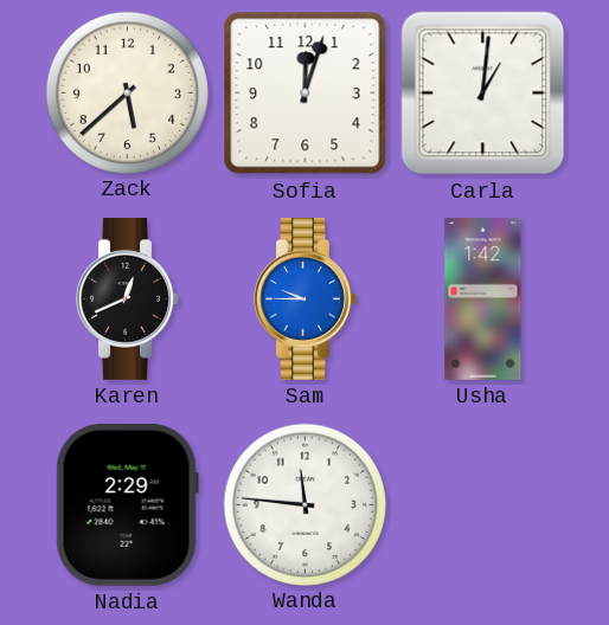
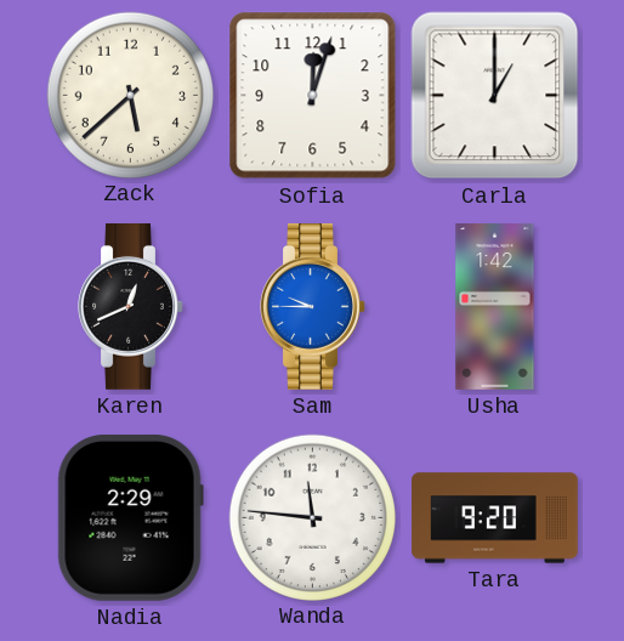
Carla: 1:01 -> 1:00 (495, 96)
Tara: none -> 9:20 (495, 518)
